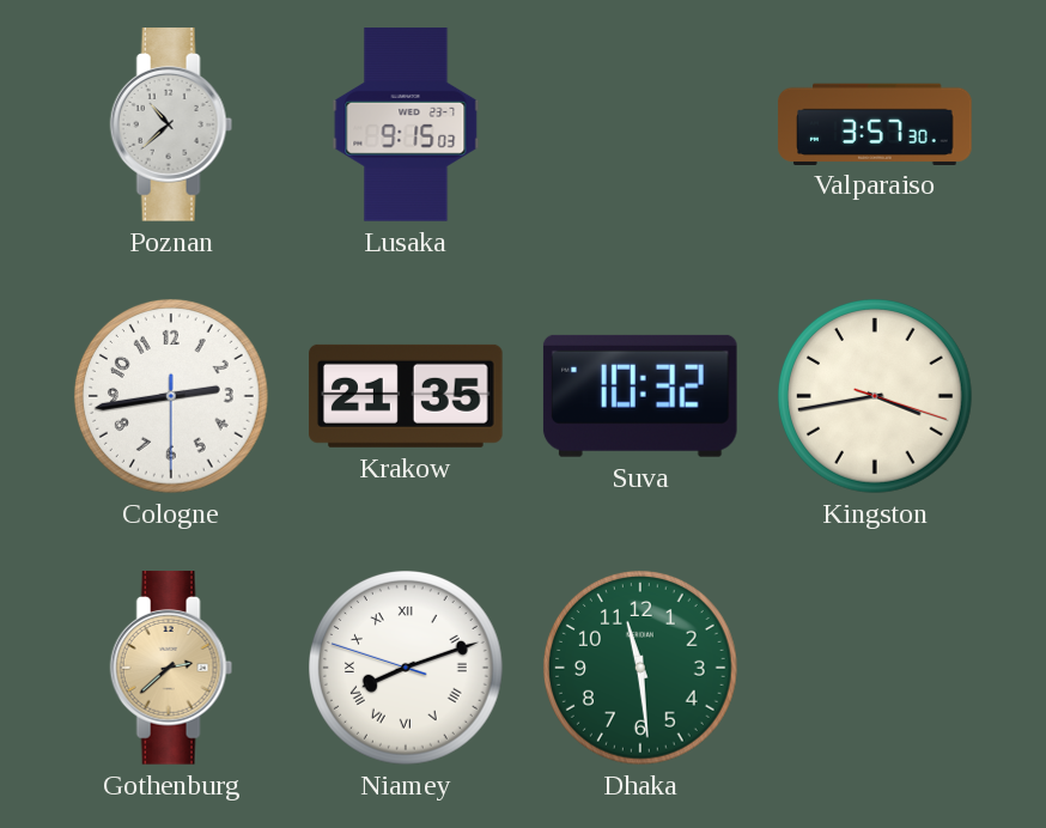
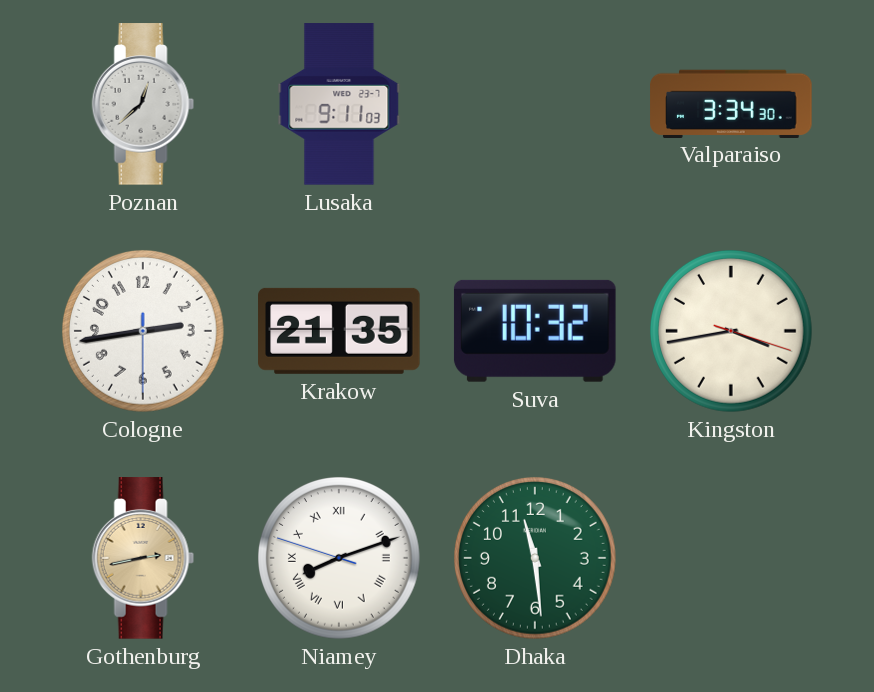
Poznan: 10:38 -> 12:38 (143, 104)
Lusaka: 9:15 -> 9:11 (339, 104)
Valparaiso: 3:57 -> 3:34 (731, 103)
Gothenburg: 2:38 -> 2:43 (143, 558)
